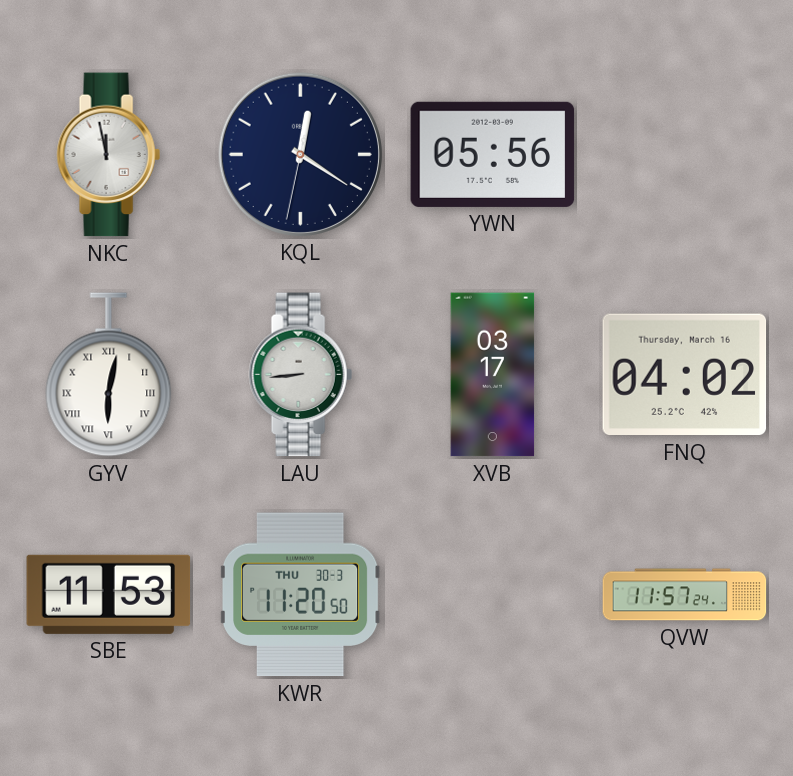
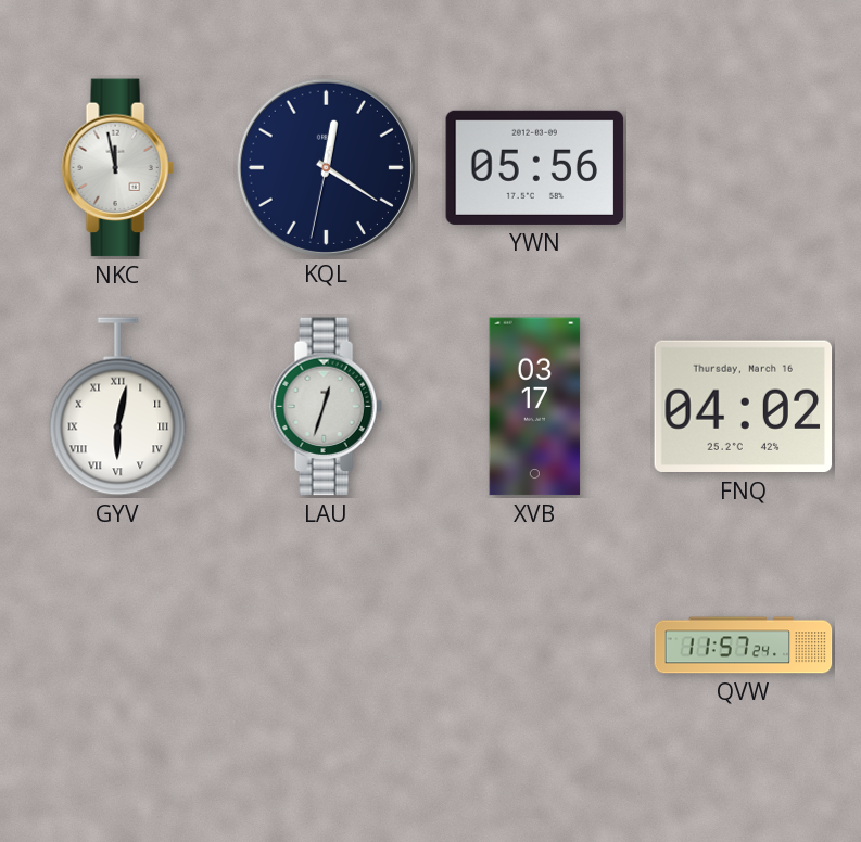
LAU: 8:44 -> 12:33 (326, 407)
SBE: 11:53 -> none (109, 594)
KWR: 11:20 -> none (300, 595)
